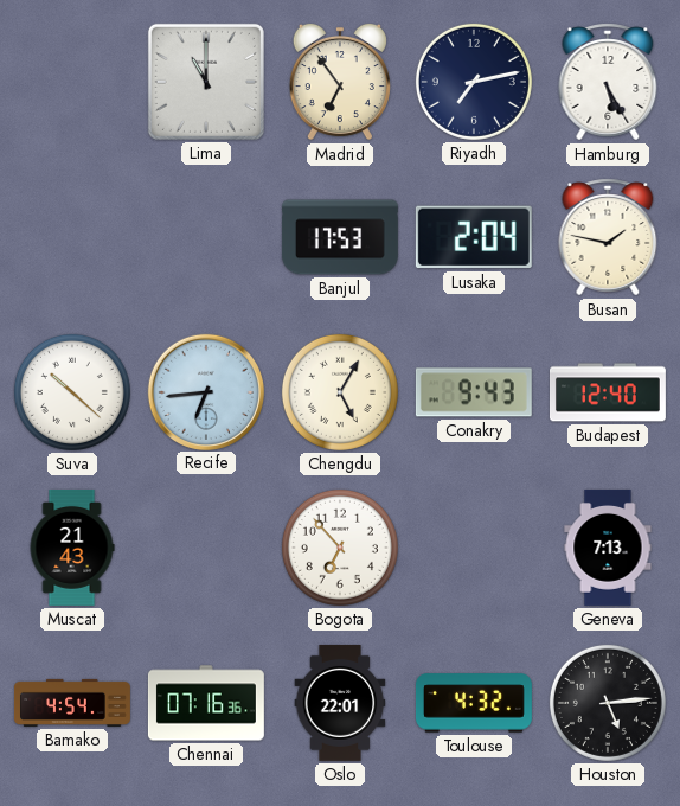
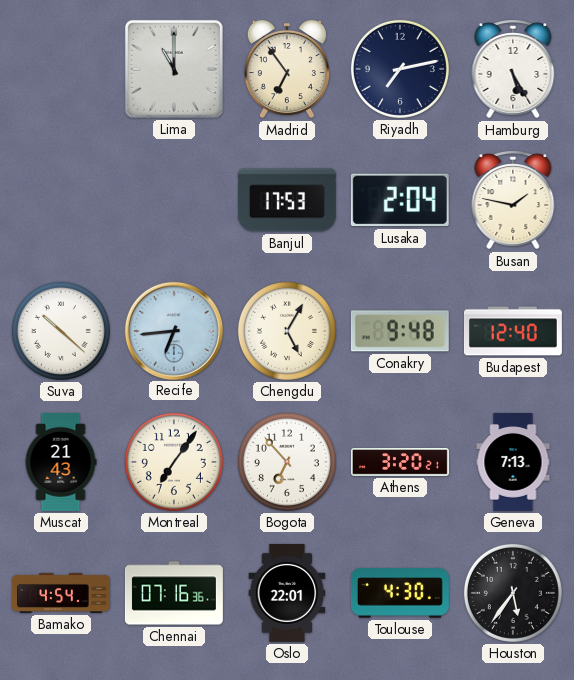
Conakry: 9:43 -> 9:48 (400, 331)
Montreal: none -> 7:06 (174, 462)
Athens: none -> 3:20 (400, 462)
Toulouse: 4:32 -> 4:30 (400, 593)
Houston: 5:14 -> 5:36 (513, 593)
